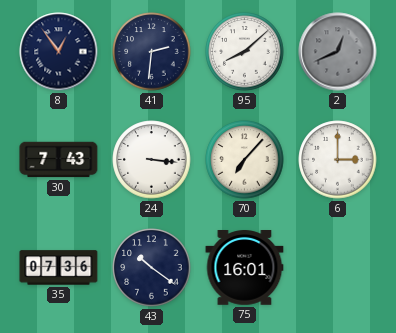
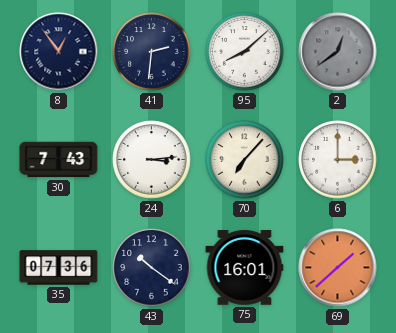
2: 12:41 -> 12:39 (338, 52)
24: 3:16 -> 3:14 (152, 160)
69: none -> 1:38 (338, 268)
